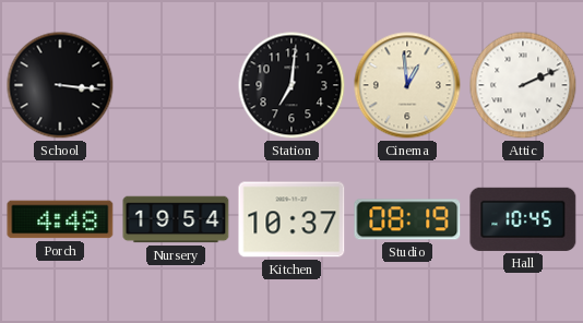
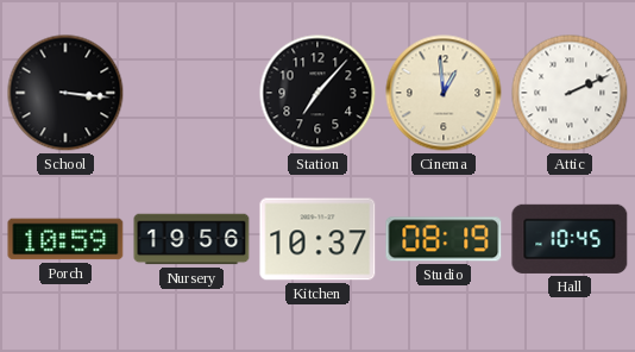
Station: 7:01 -> 7:07 (317, 93)
Porch: 4:48 -> 10:59 (65, 239)
Nursery: 19:54 -> 19:56 (191, 239)
